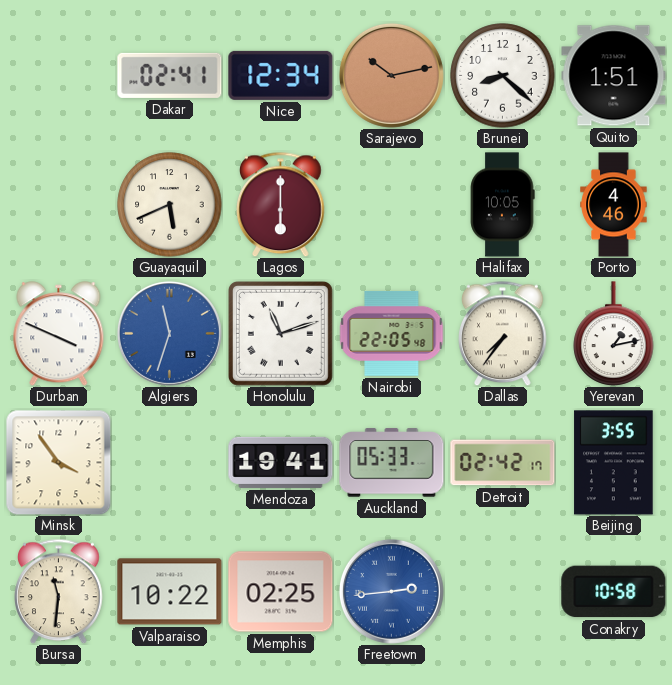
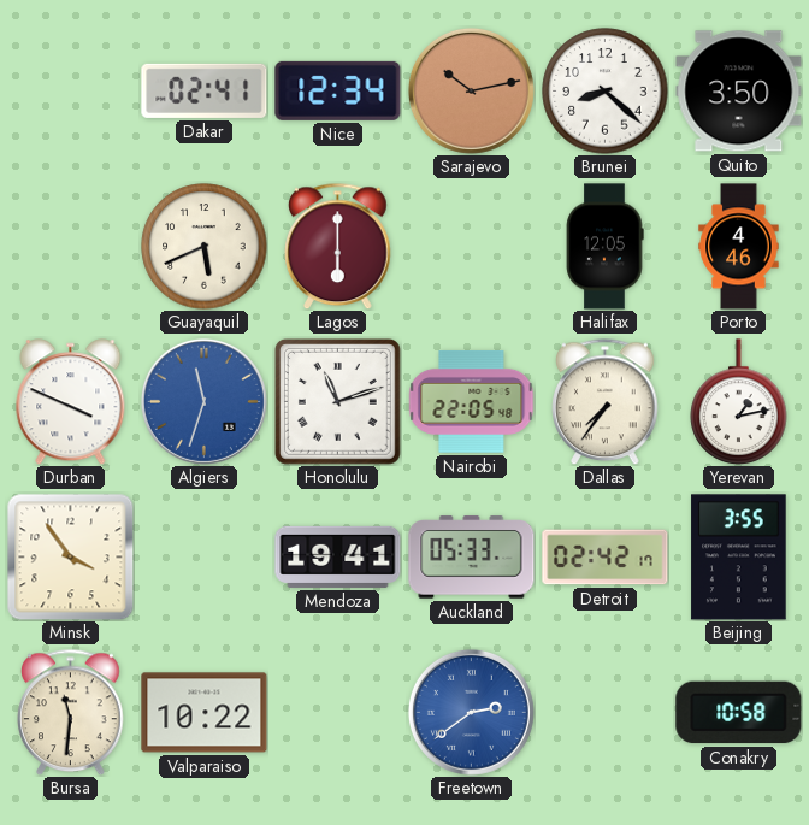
Quito: 1:51 -> 3:50 (739, 92)
Halifax: 10:05 -> 12:05 (604, 247)
Memphis: 02:25 -> none (281, 592)
Freetown: 2:44 -> 2:39 (471, 712)
